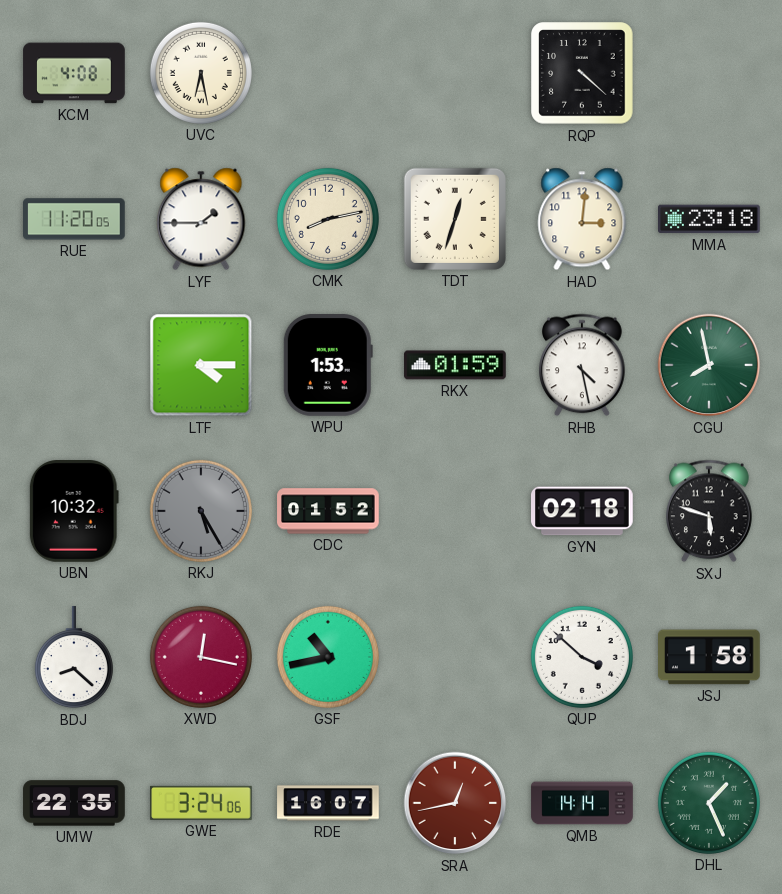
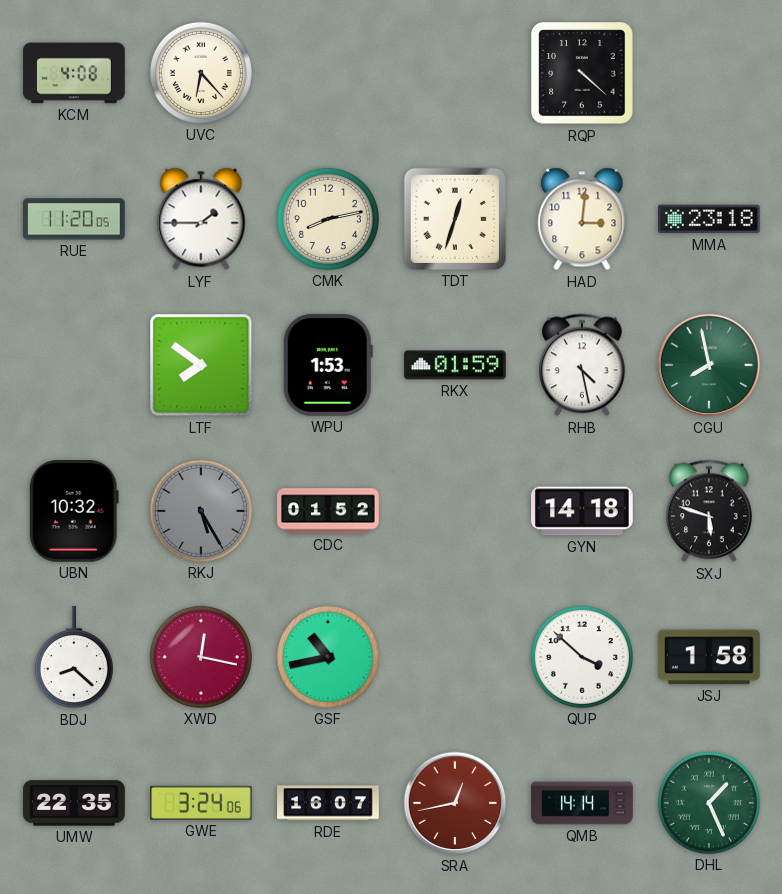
UVC: 6:28 -> 6:23 (201, 73)
LTF: 4:15 -> 7:51 (201, 365)
GYN: 02:18 -> 14:18 (583, 511)
